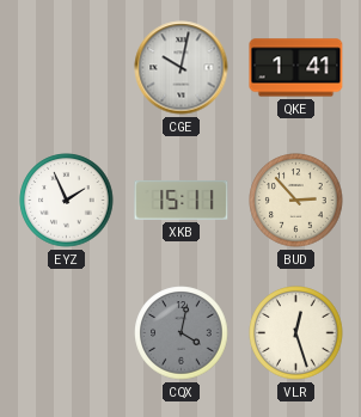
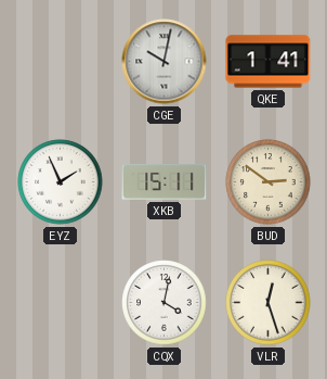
BUD: 2:53 -> 2:51 (269, 182)
CQX dial: grey -> white (165, 303)
